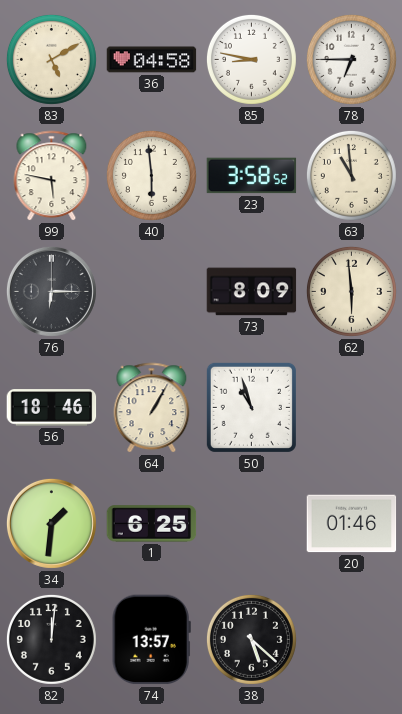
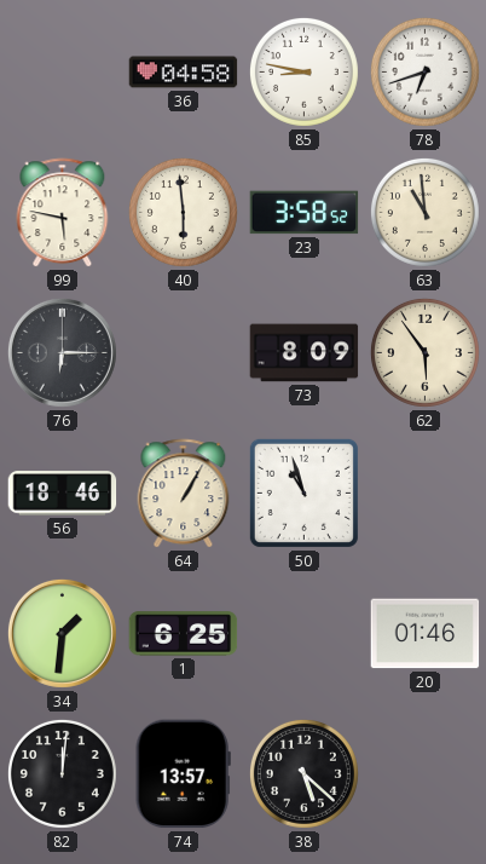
83: 5:10 -> none (51, 59)
78: 6:45 -> 6:42 (424, 71)
62: 5:59 -> 5:54 (424, 352)
